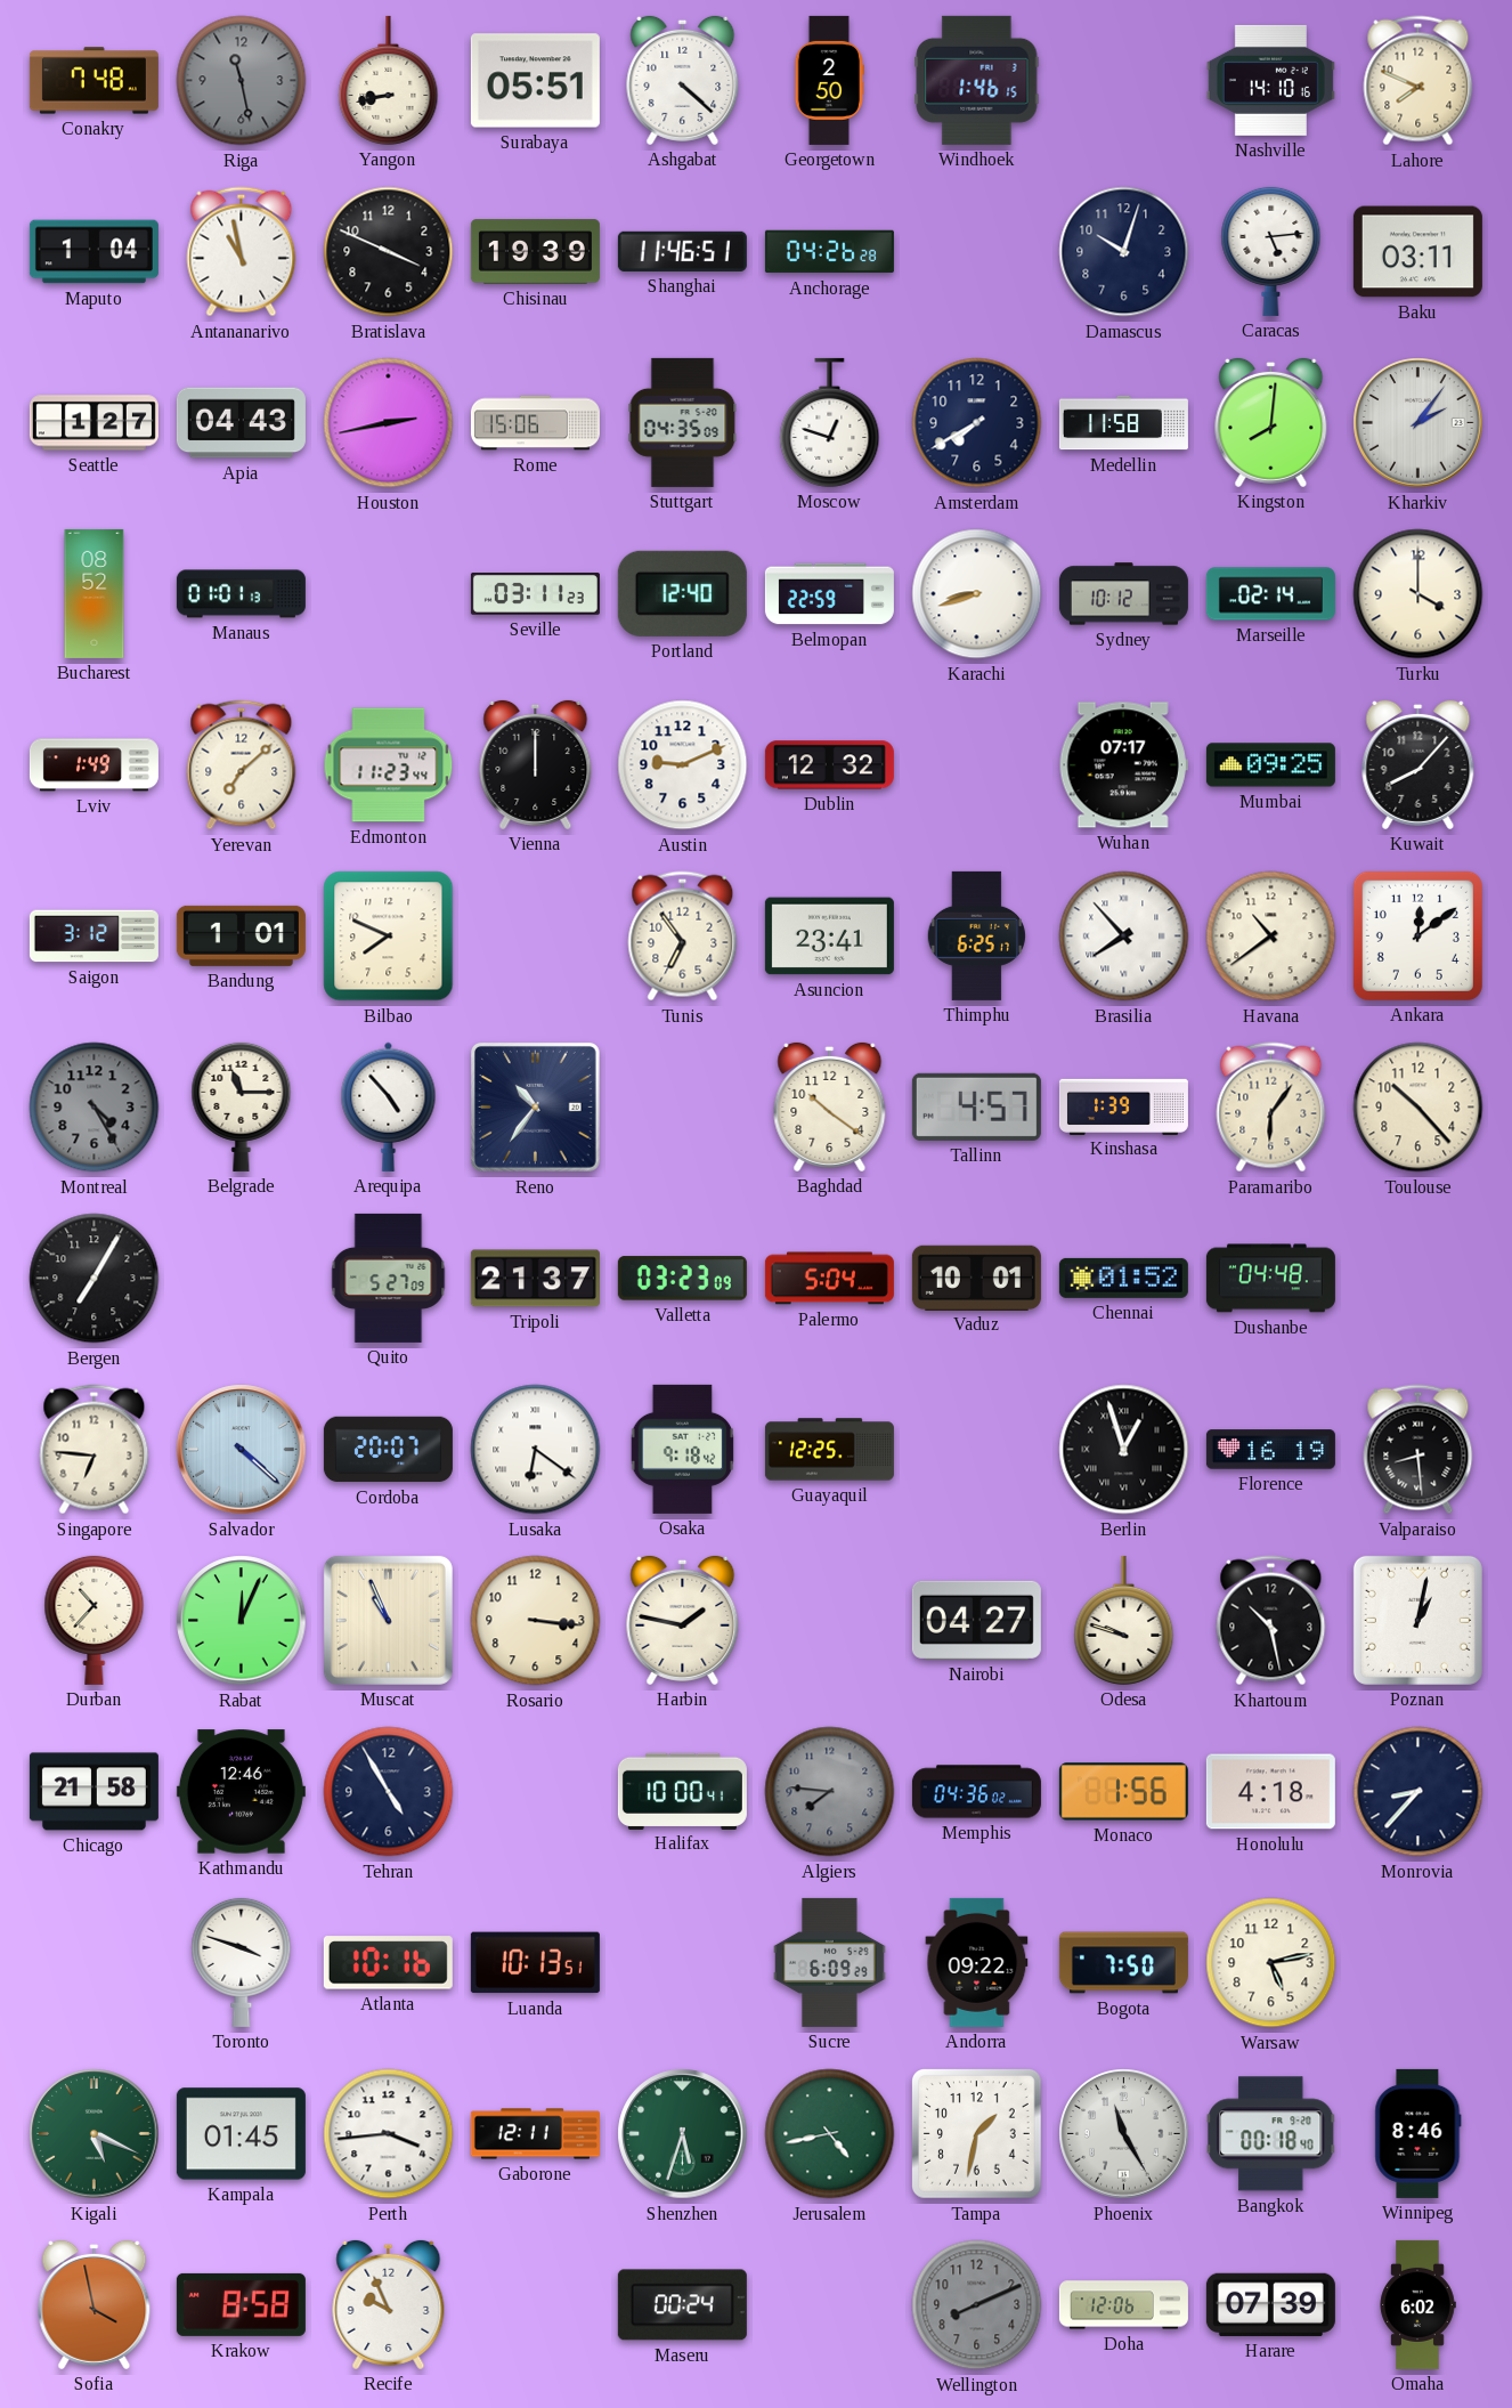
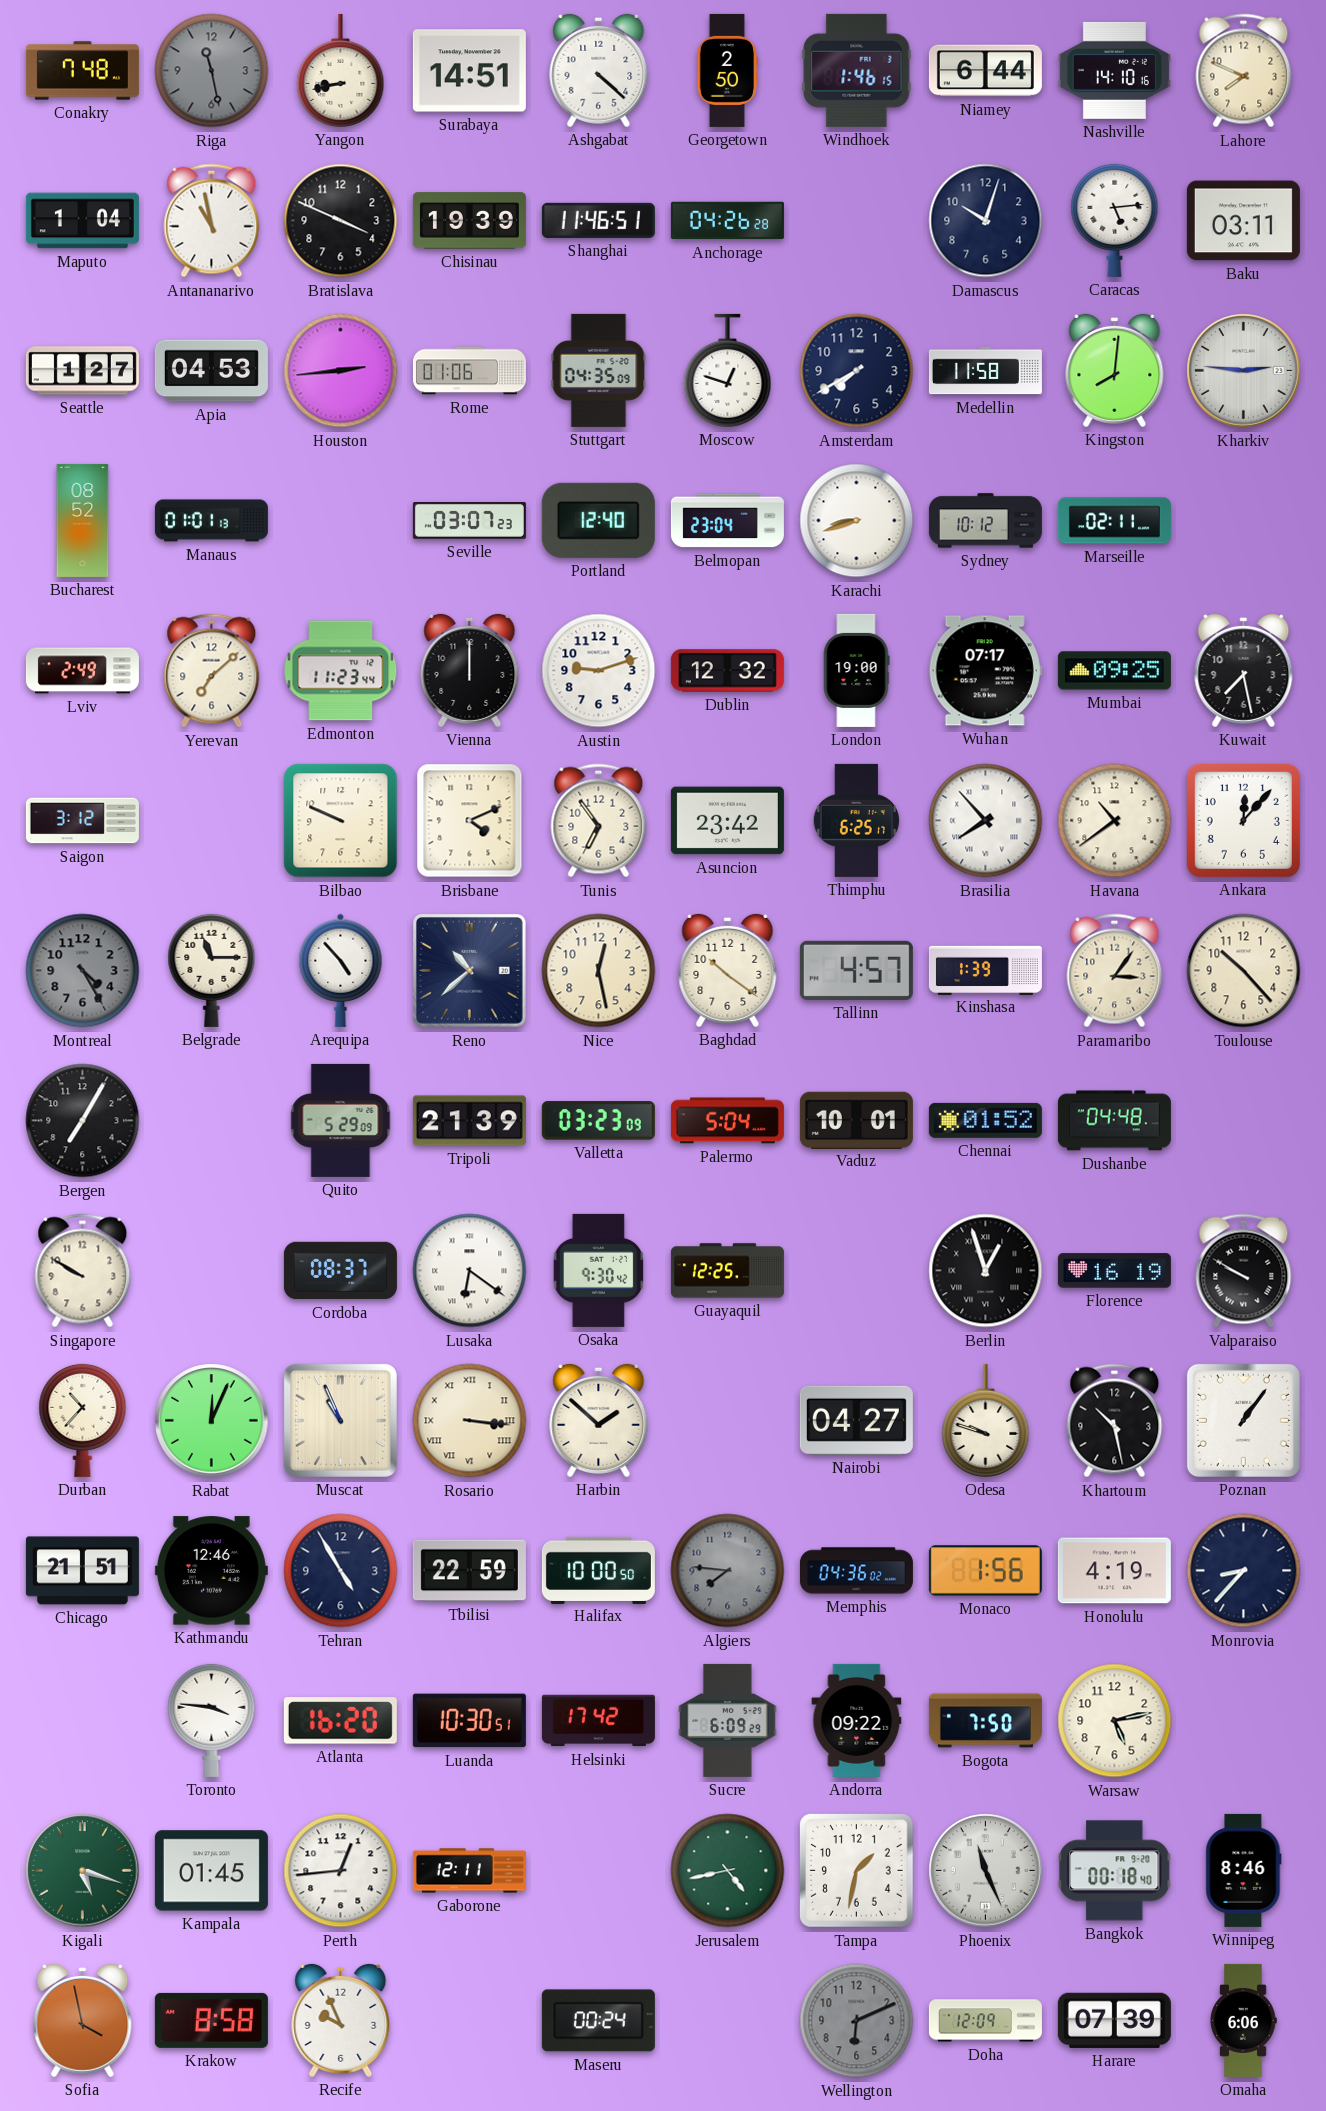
Surabaya: 05:51 -> 14:51 (469, 71)
Niamey: none -> 6:44 (985, 71)
Apia: 04:43 -> 04:53 (211, 371)
Houston: 2:43 -> 2:44 (341, 371)
Rome: 15:06 -> 01:06 (469, 371)
Kharkiv: 2:06 -> 2:46 (1244, 371)
Seville: 03:11 -> 03:07 (469, 521)
Belmopan: 22:59 -> 23:04 (727, 521)
Marseille: 02:14 -> 02:11 (1114, 521)
Turku: 4:00 -> none (1418, 594)
Lviv: 1:49 -> 2:49 (82, 671)
Austin: 9:11 -> 9:12 (599, 671)
London: none -> 19:00 (856, 670)
Kuwait: 8:07 -> 7:28 (1244, 670)
Bandung: 1:01 -> none (241, 935)
Bilbao: 7:49 -> 9:49 (341, 821)
Brisbane: none -> 4:11 (470, 821)
Asuncion: 23:41 -> 23:42 (727, 821)
Ankara: 12:09 -> 12:07 (1243, 820)
Reno: 10:36 -> 10:38 (469, 970)
Nice: none -> 12:28 (599, 971)
Paramaribo: 6:06 -> 3:06 (1115, 971)
Quito: 5:27 -> 5:29 (341, 1120)
Tripoli: 21:37 -> 21:39 (469, 1121)
Singapore: 6:46 -> 9:50 (83, 1271)
Salvador: 4:22 -> none (242, 1450)
Cordoba: 20:07 -> 08:37 (340, 1271)
Osaka: 9:18 -> 9:30 (599, 1270)
Valparaiso: 8:29 -> 9:50 (1244, 1271)
Rosario numerals: Arabic -> Roman (470, 1421)
Harbin: 1:47 -> 1:52 (599, 1420)
Poznan: 1:02 -> 1:06 (1243, 1420)
Chicago: 21:58 -> 21:51 (82, 1571)
Tbilisi: none -> 22:59 (469, 1571)
Halifax: 10:00:41 -> 10:00:50 (598, 1570)
Honolulu: 4:18 -> 4:19 (1114, 1571)
Toronto: 3:48 -> 3:46 (212, 1720)
Atlanta: 10:16 -> 16:20 (340, 1721)
Luanda: 10:13 -> 10:30 (469, 1721)
Helsinki: none -> 17:42 (598, 1721)
Kigali: 5:19 -> 5:18 (83, 1871)
Perth: 3:44 -> 12:44 (341, 1871)
Shenzhen: 5:33 -> none (683, 2134)
Phoenix: 11:25 -> 11:26 (986, 1871)
Wellington: 8:11 -> 6:11 (857, 2021)
Doha: 12:06 -> 12:09 (985, 2021)
Omaha: 6:02 -> 6:06 (1243, 2020)
